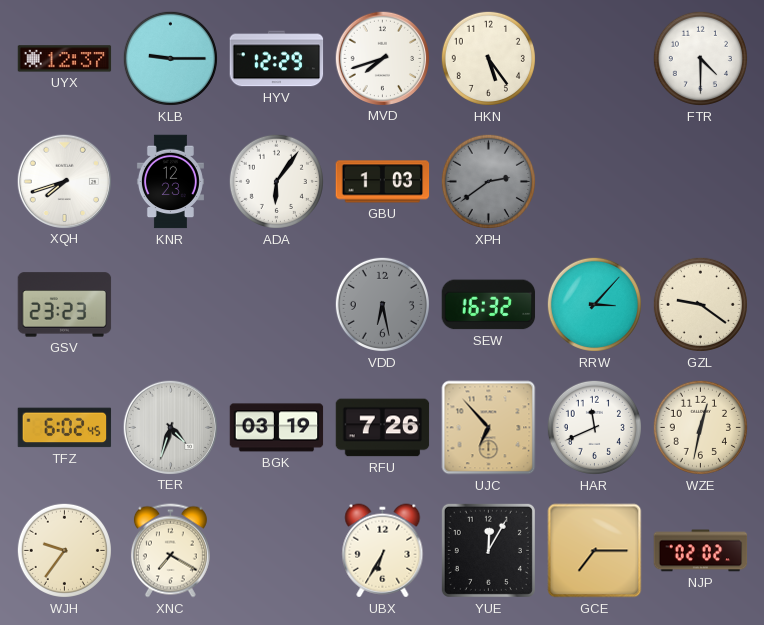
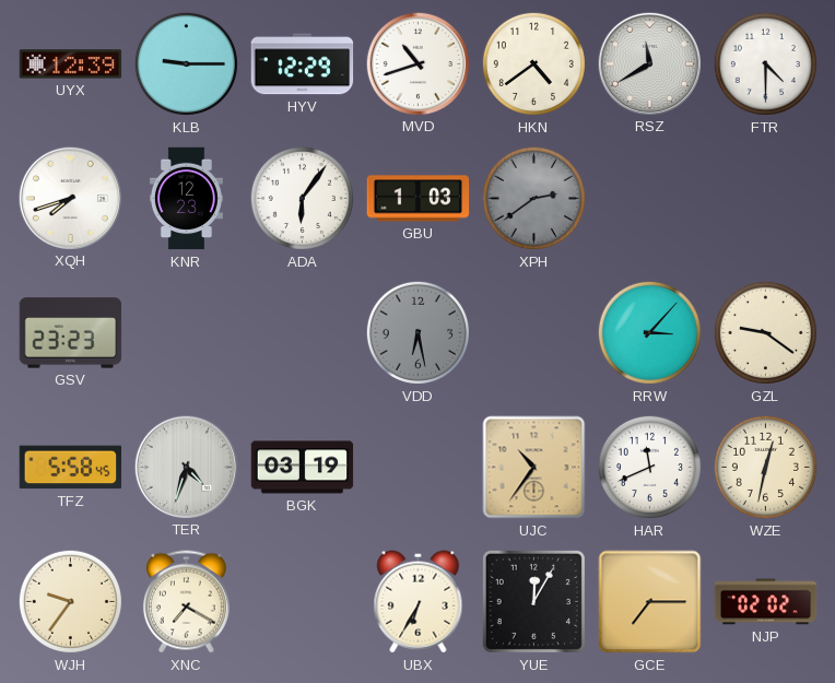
UYX: 12:37 -> 12:39 (71, 64)
MVD: 7:42 -> 10:42 (417, 63)
HKN: 5:24 -> 4:39 (533, 63)
RSZ: none -> 11:40 (649, 63)
SEW: 16:32 -> none (489, 305)
TFZ: 6:02 -> 5:58 (71, 468)
RFU: 7:26 -> none (383, 428)
UJC: 6:53 -> 10:36 (534, 468)
